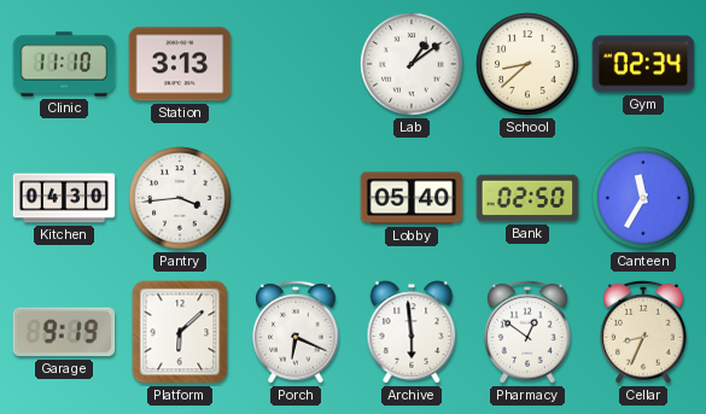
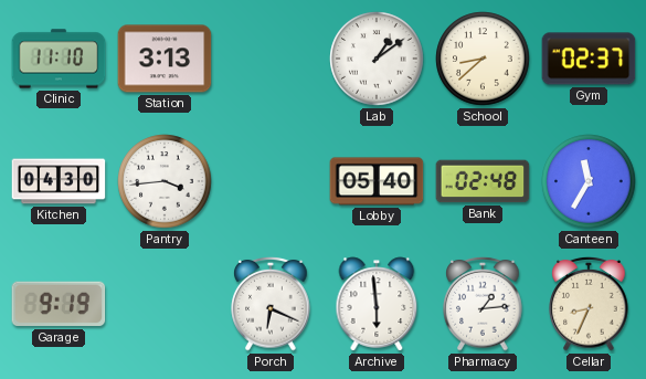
Gym: 02:34 -> 02:37 (589, 59)
Bank: 02:50 -> 02:48 (483, 181)
Platform: 6:08 -> none (180, 332)
Pharmacy: 12:51 -> 1:14 (483, 304)
